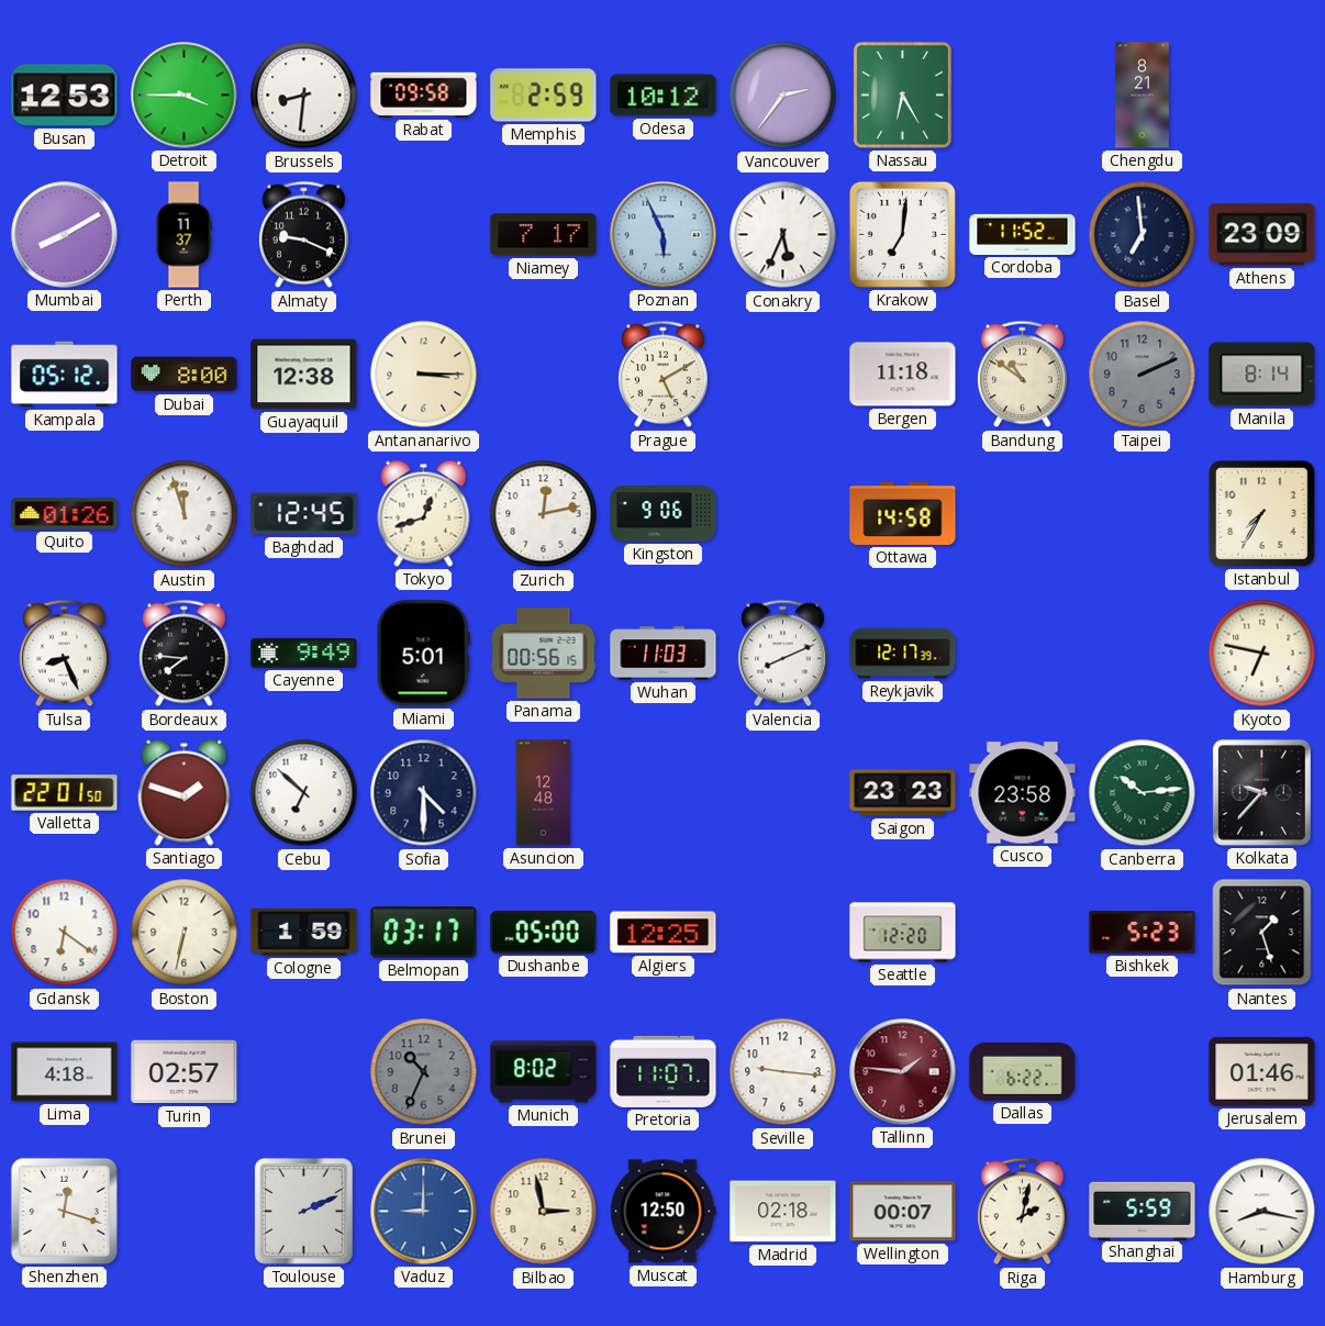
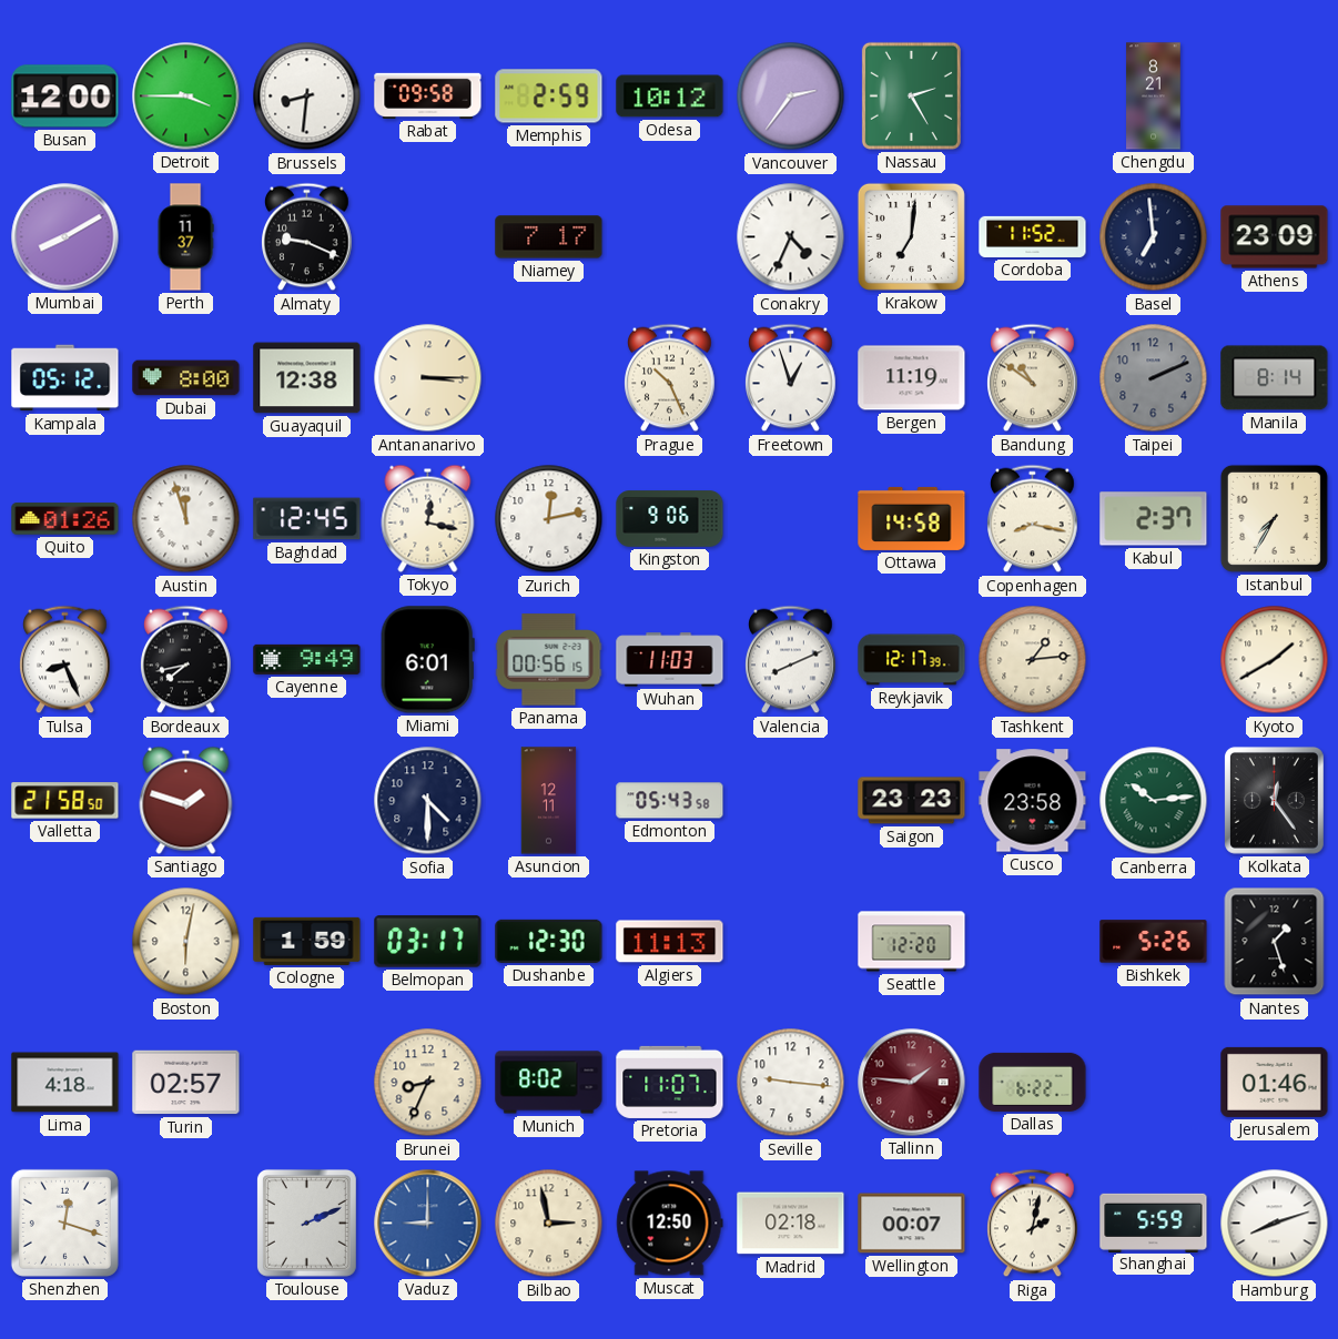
Busan: 12:53 -> 12:00 (65, 97)
Nassau: 6:25 -> 2:25 (911, 95)
Poznan: 5:56 -> none (664, 235)
Conakry: 5:34 -> 4:34 (791, 237)
Prague: 5:10 -> 10:26 (670, 378)
Freetown: none -> 12:57 (791, 378)
Bergen: 11:18 -> 11:19 (912, 378)
Tokyo: 12:42 -> 12:17 (428, 518)
Copenhagen: none -> 8:17 (1033, 519)
Kabul: none -> 2:37 (1154, 519)
Bordeaux: 7:46 -> 7:43 (186, 660)
Miami: 5:01 -> 6:01 (427, 660)
Tashkent: none -> 1:14 (1033, 660)
Kyoto: 6:47 -> 1:40 (1275, 660)
Valletta: 22:01 -> 21:58 (65, 801)
Cebu: 6:52 -> none (304, 793)
Asuncion: 12:48 -> 12:11 (549, 801)
Edmonton: none -> 05:43 (670, 801)
Kolkata: 9:37 -> 12:24 (1274, 800)
Gdansk: 6:21 -> none (65, 933)
Boston: 6:32 -> 6:02 (186, 942)
Dushanbe: 05:00 -> 12:30 (549, 941)
Algiers: 12:25 -> 11:13 (670, 942)
Bishkek: 5:23 -> 5:26 (1154, 942)
Brunei: 10:34 -> 8:34 (428, 1083)
Brunei dial: grey -> cream (428, 1083)
Hamburg: 8:17 -> 8:12 (1275, 1224)
